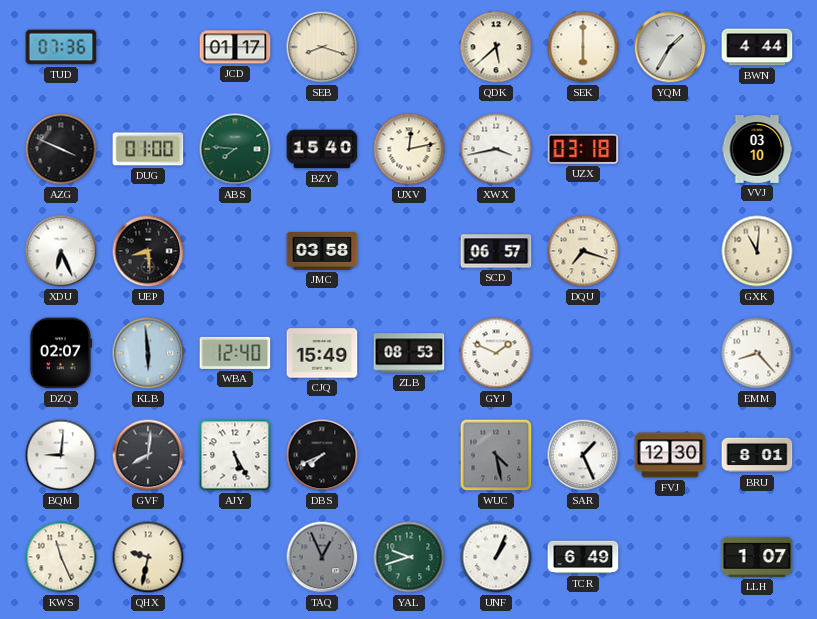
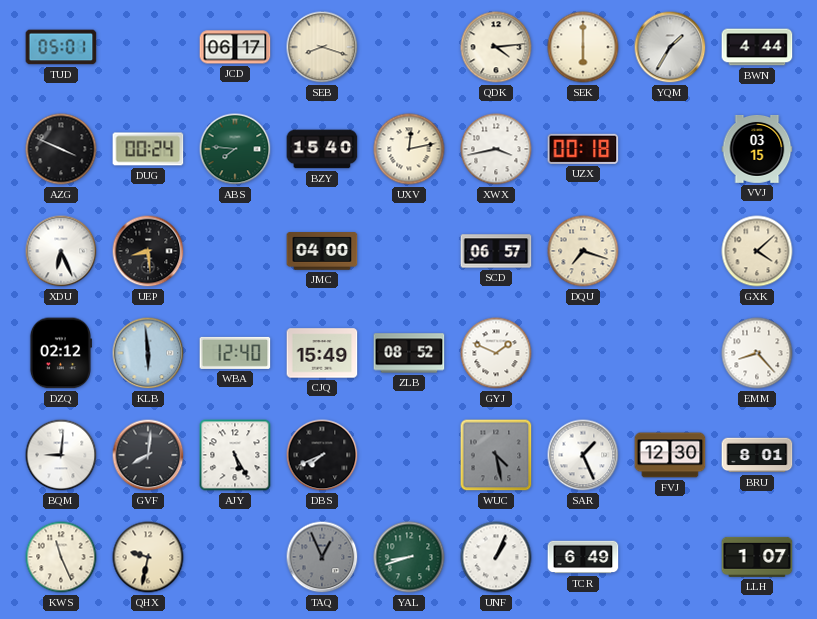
TUD: 07:36 -> 05:01 (61, 47)
JCD: 01:17 -> 06:17 (235, 47)
QDK: 5:38 -> 4:14 (496, 47)
DUG: 01:00 -> 00:24 (148, 149)
UZX: 03:18 -> 00:18 (583, 149)
VVJ: 03:10 -> 03:15 (757, 149)
JMC: 03:58 -> 04:00 (322, 251)
GXK: 11:01 -> 4:08 (757, 251)
DZQ: 02:07 -> 02:12 (60, 353)
ZLB: 08:53 -> 08:52 (409, 353)
YAL: 9:42 -> 8:42 (409, 557)
